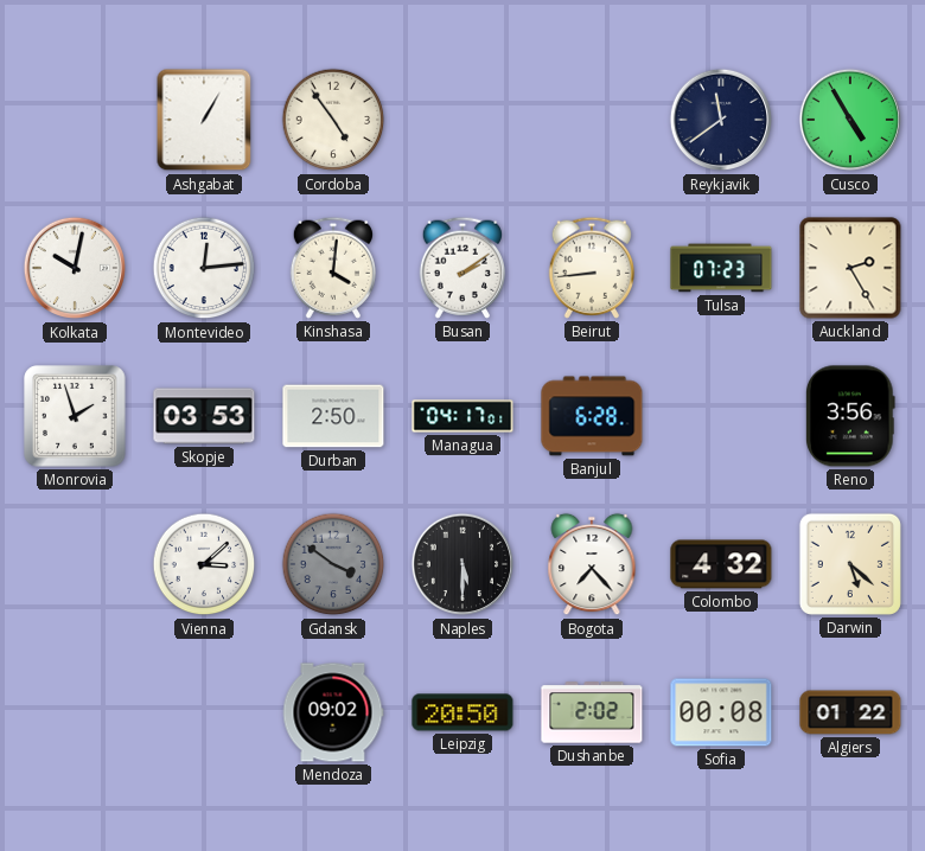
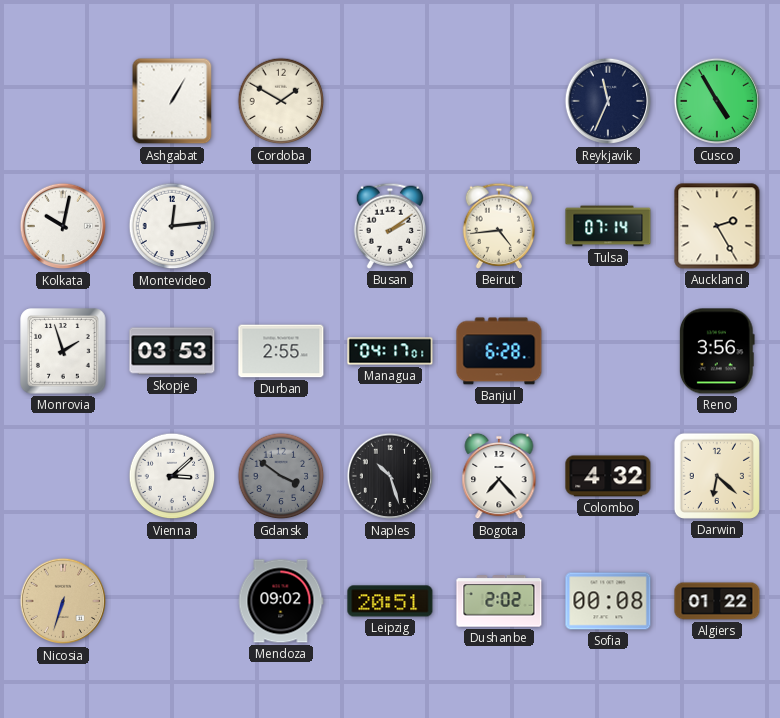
Cordoba: 4:54 -> 1:50 (281, 101)
Reykjavik: 11:39 -> 11:34 (608, 101)
Kinshasa: 4:01 -> none (332, 268)
Beirut: 8:44 -> 4:44 (498, 226)
Tulsa: 07:23 -> 07:14 (608, 226)
Durban: 2:50 -> 2:55 (281, 351)
Naples: 5:30 -> 10:27 (390, 476)
Darwin: 5:22 -> 6:22 (717, 476)
Nicosia: none -> 6:33 (63, 601)
Leipzig: 20:50 -> 20:51 (390, 601)
